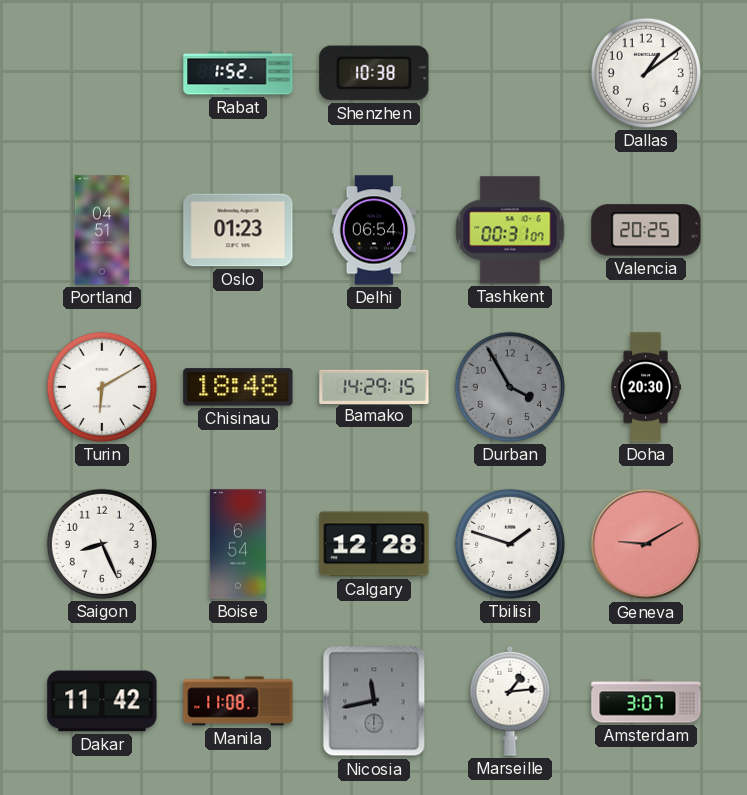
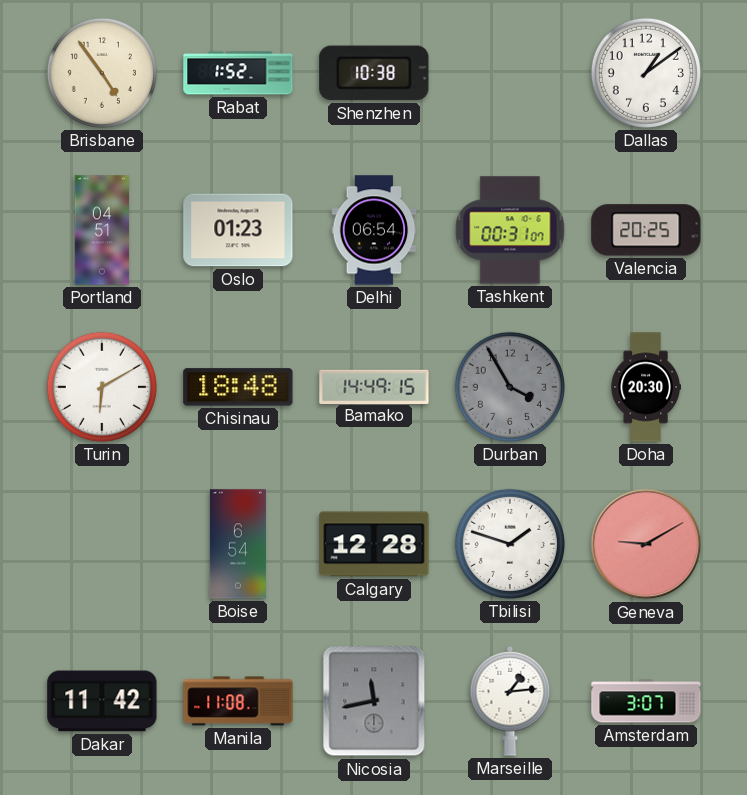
Brisbane: none -> 4:54 (102, 73)
Bamako: 14:29 -> 14:49 (374, 386)
Saigon: 8:26 -> none (102, 544)
